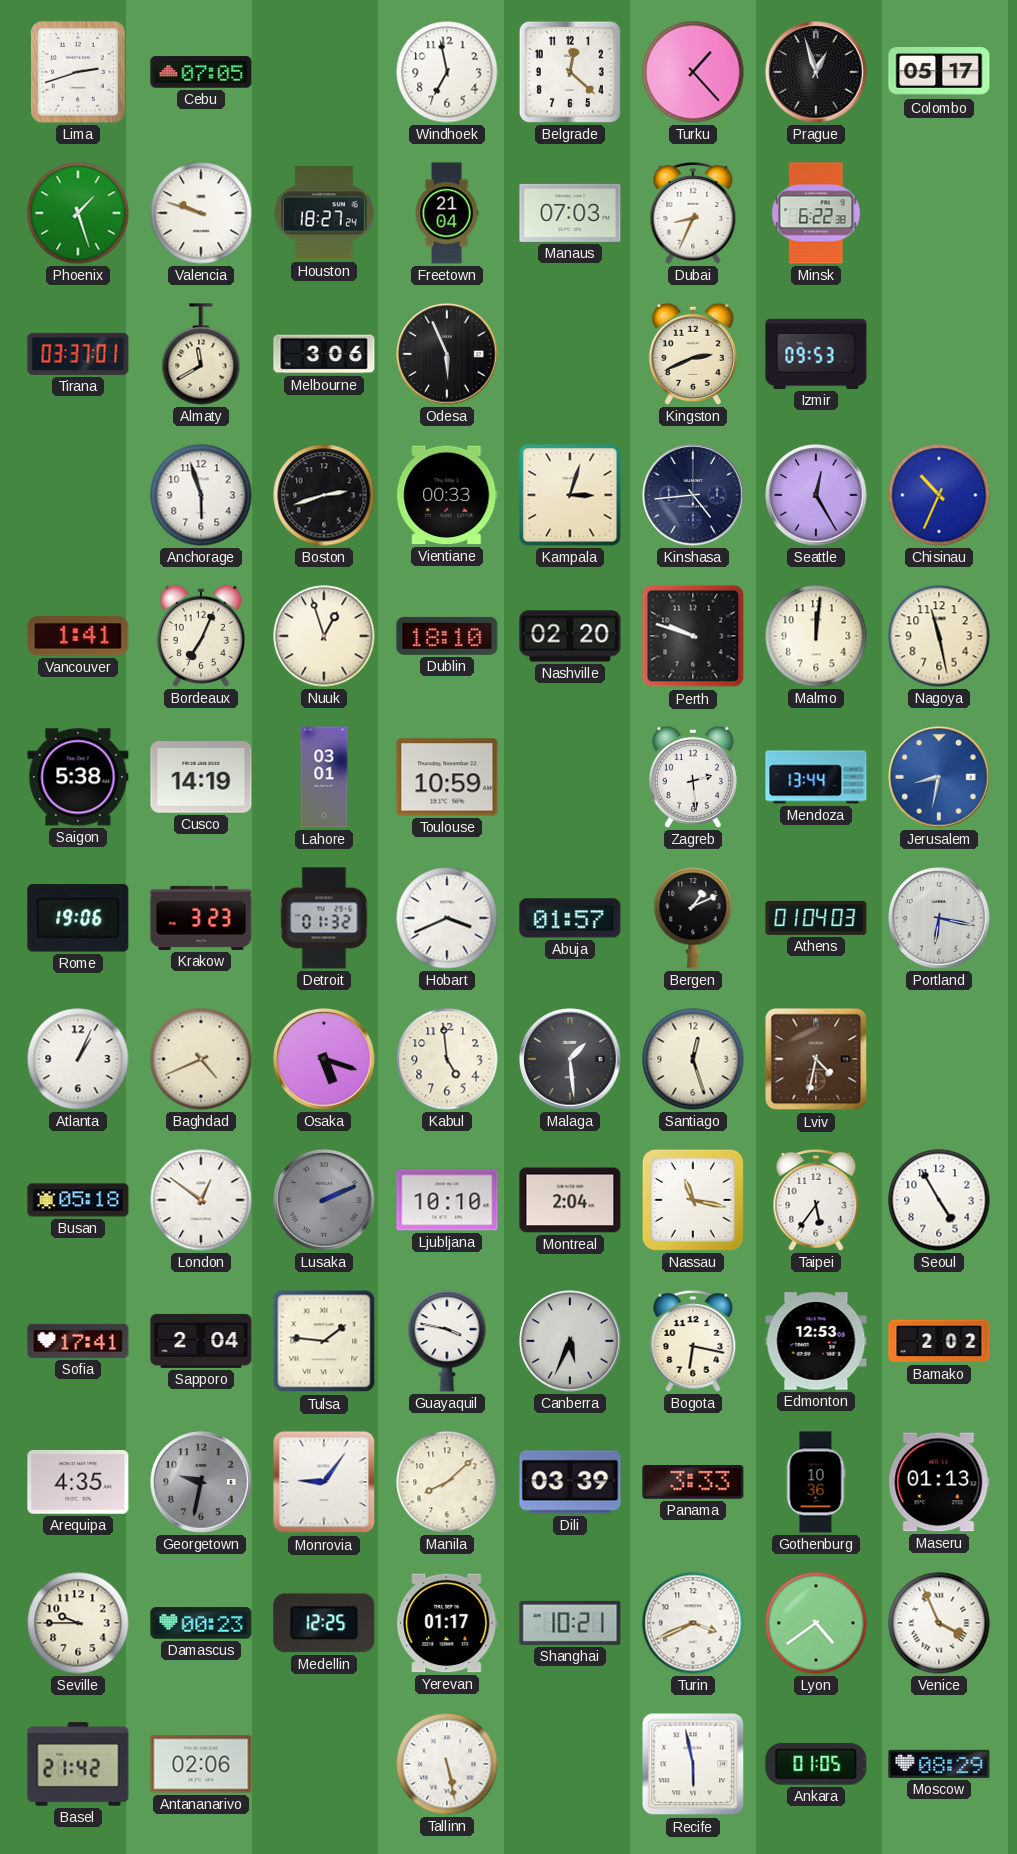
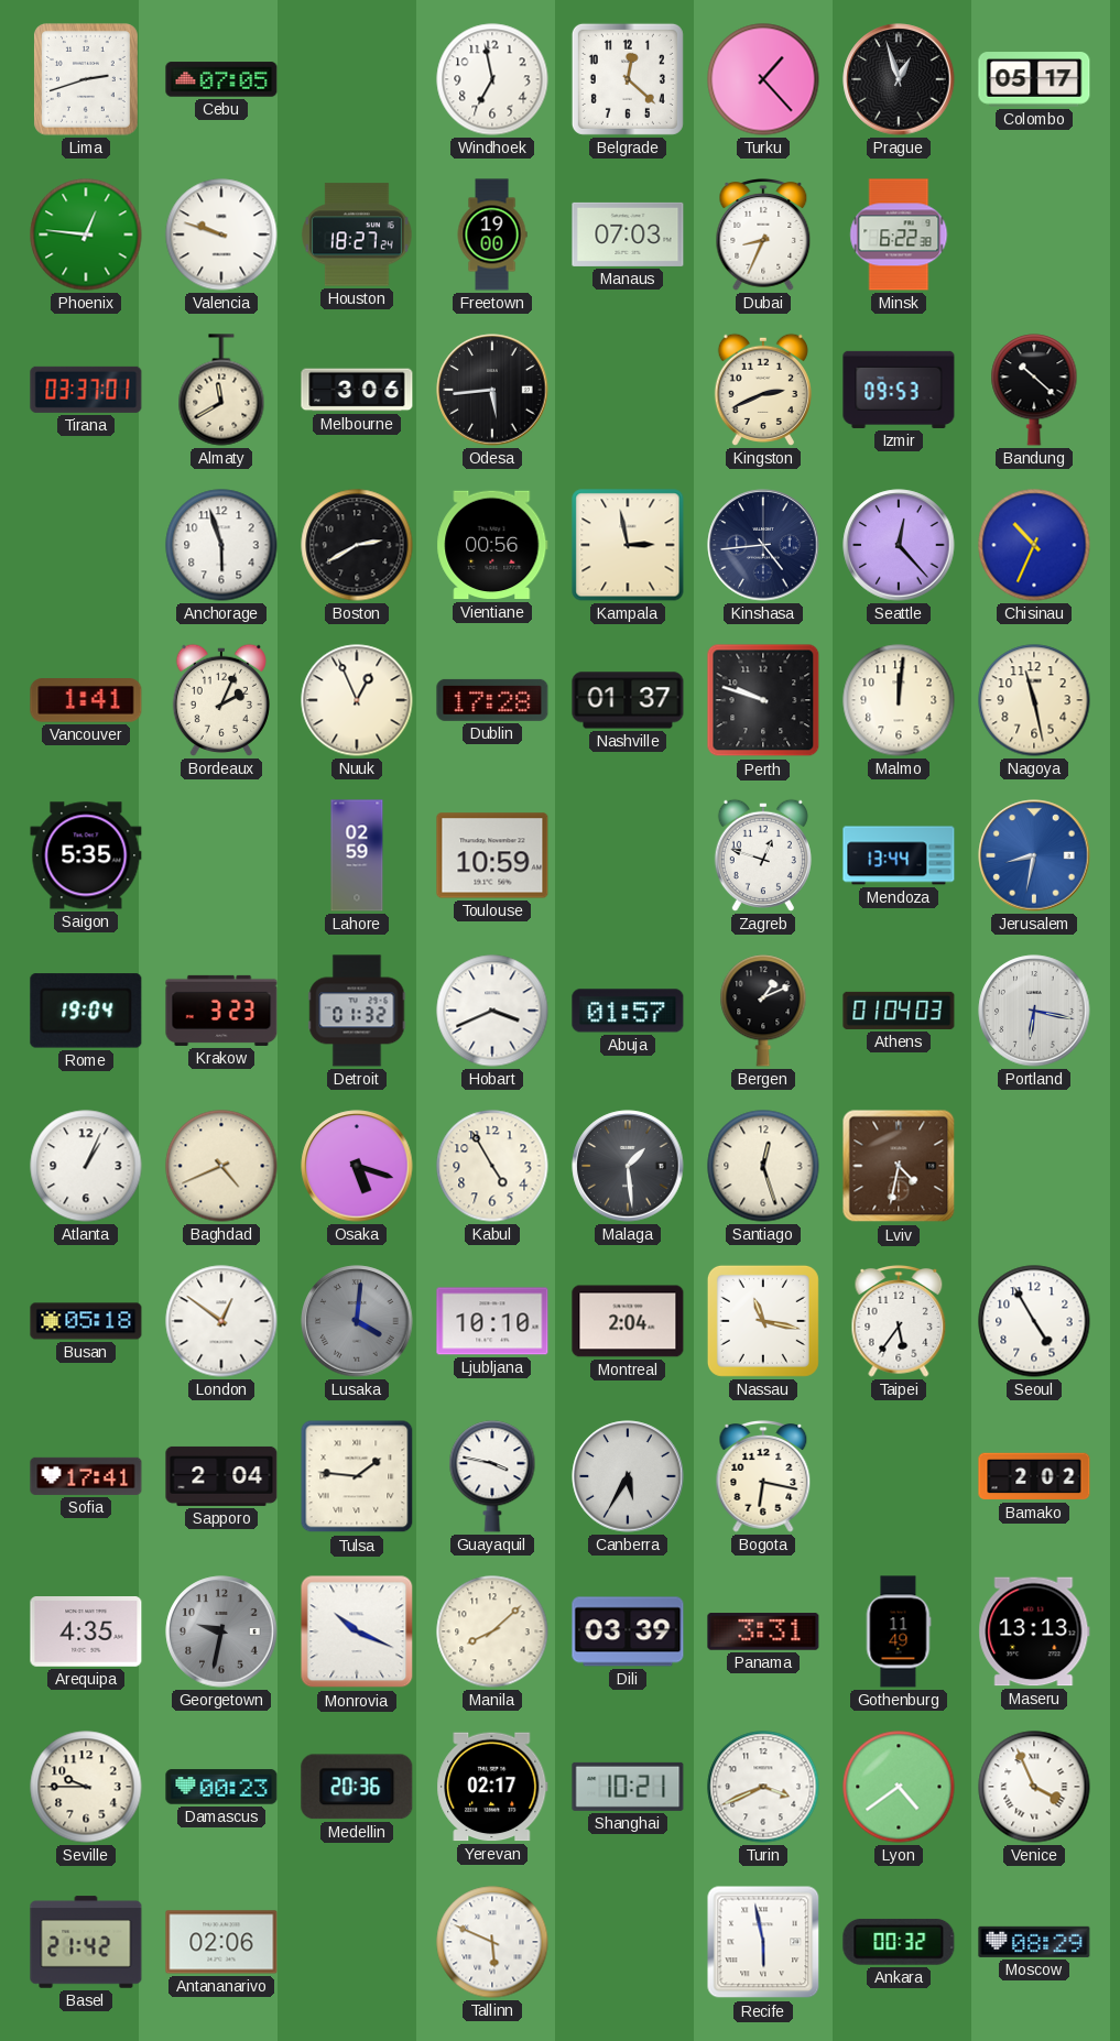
Phoenix: 1:27 -> 12:46 (86, 234)
Freetown: 21:04 -> 19:00 (492, 234)
Odesa: 5:56 -> 5:44 (492, 390)
Bandung: none -> 10:22 (1034, 390)
Boston: 2:42 -> 2:40 (357, 545)
Vientiane: 00:33 -> 00:56 (492, 545)
Kampala: 3:03 -> 2:58 (628, 545)
Seattle: 12:25 -> 12:23 (899, 545)
Bordeaux: 7:04 -> 2:04 (221, 700)
Nuuk: 12:57 -> 12:56 (357, 700)
Dublin: 18:10 -> 17:28 (492, 700)
Nashville: 02:20 -> 01:37 (628, 700)
Saigon: 5:38 -> 5:35 (86, 855)
Cusco: 14:19 -> none (201, 777)
Lahore: 03:01 -> 02:59 (357, 855)
Zagreb: 2:29 -> 12:48 (763, 855)
Rome: 19:06 -> 19:04 (86, 1011)
Kabul: 4:59 -> 4:55 (492, 1166)
Lusaka: 2:11 -> 4:01 (357, 1321)
Canberra: 5:34 -> 5:35 (628, 1476)
Edmonton: 12:53 -> none (816, 1341)
Monrovia: 9:06 -> 10:19 (357, 1631)
Panama: 3:33 -> 3:31 (763, 1631)
Gothenburg: 10:36 -> 11:49 (899, 1631)
Maseru: 01:13 -> 13:13 (1034, 1631)
Medellin: 12:25 -> 20:36 (357, 1787)
Yerevan: 01:17 -> 02:17 (492, 1787)
Tallinn: 5:28 -> 5:49 (492, 1942)
Ankara: 01:05 -> 00:32 (899, 1942)
